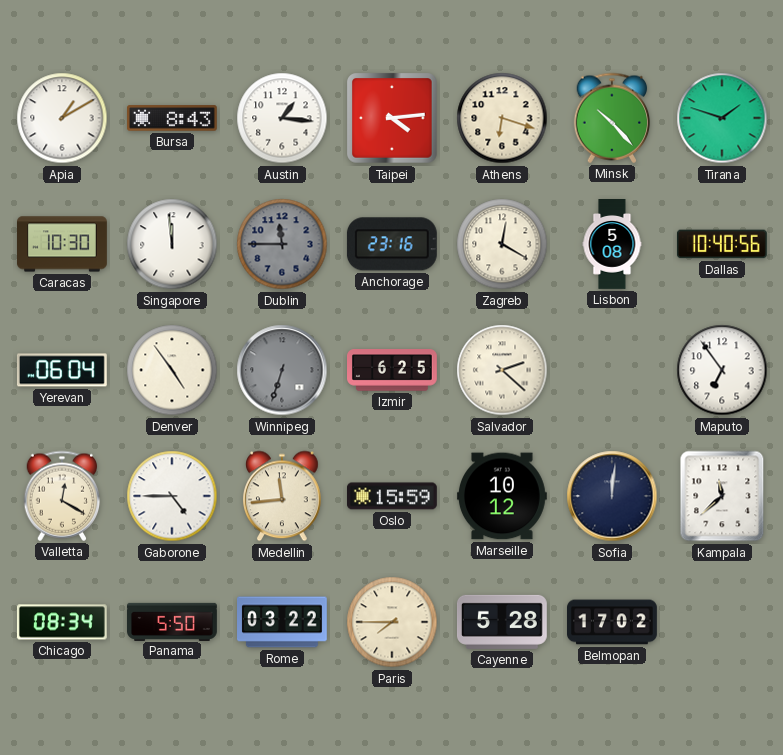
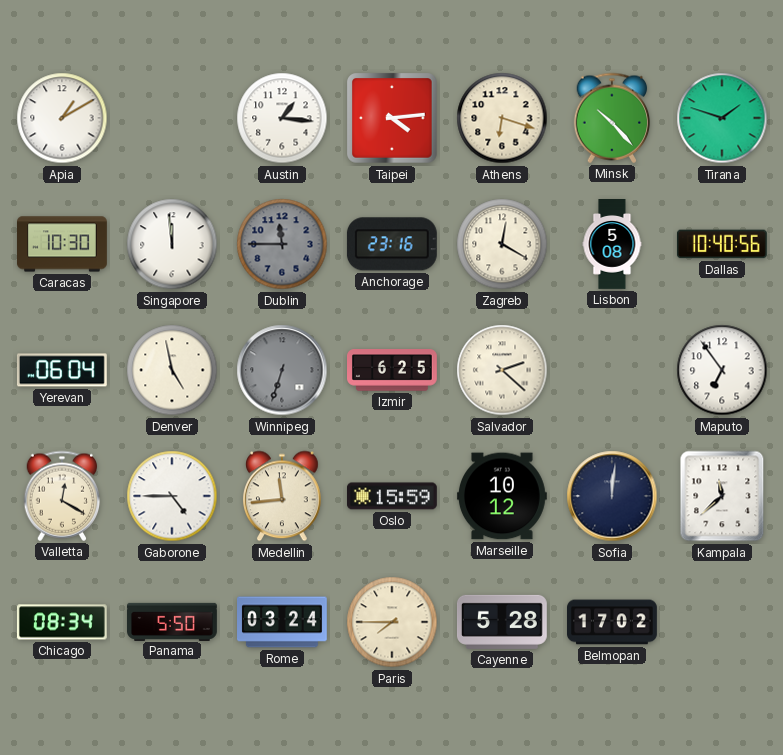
Bursa: 8:43 -> none (173, 118)
Denver: 4:54 -> 4:58 (172, 370)
Rome: 03:22 -> 03:24 (283, 622)
